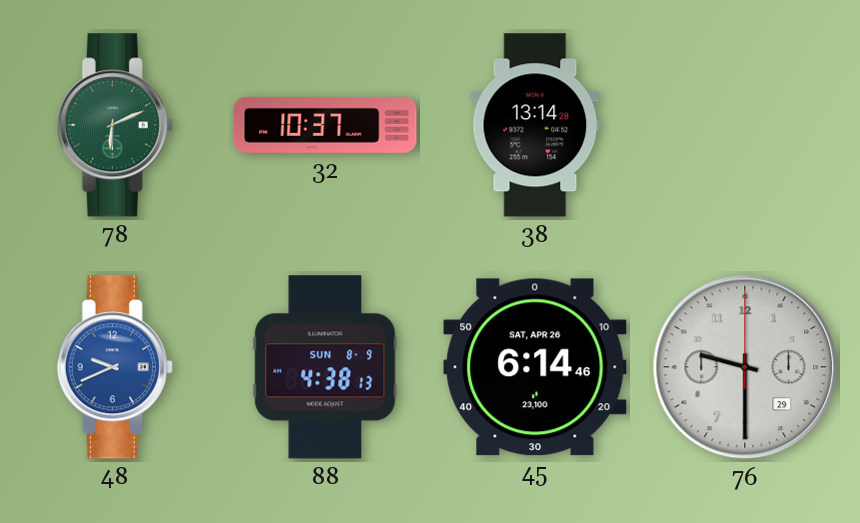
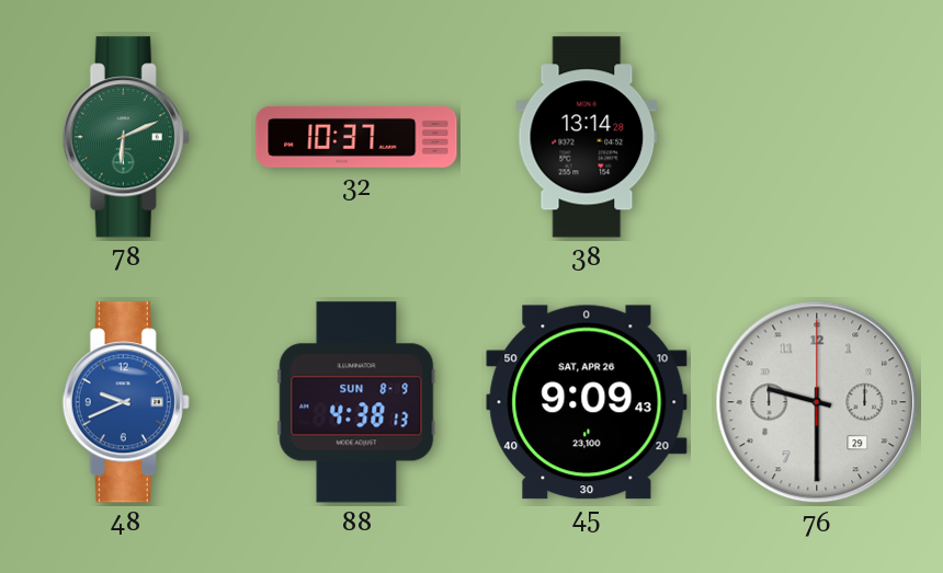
45: 6:14 -> 9:09 (587, 402)
